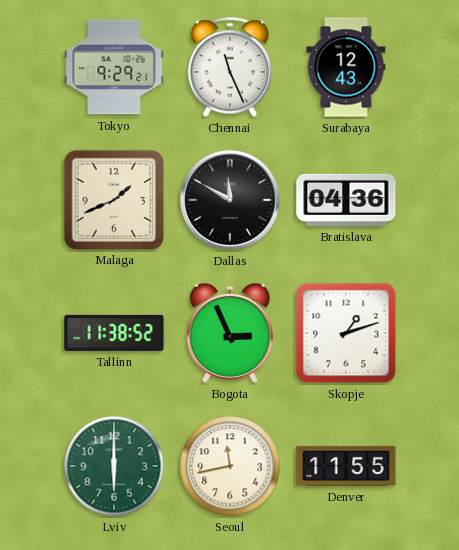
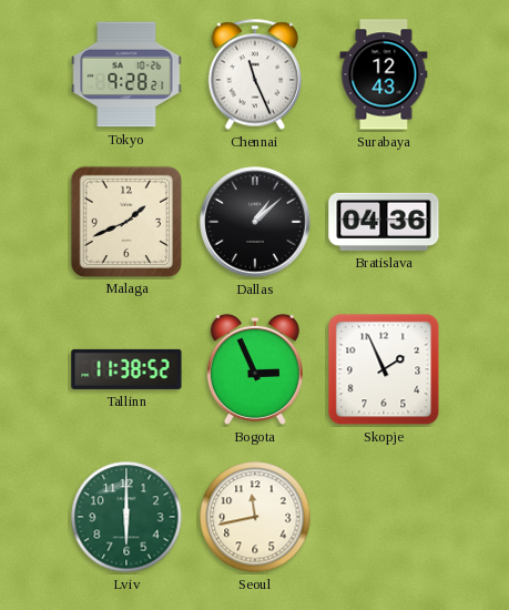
Tokyo: 9:29 -> 9:28 (126, 74)
Dallas: 11:50 -> 1:08 (255, 222)
Skopje: 1:12 -> 1:56 (384, 369)
Denver: 11:55 -> none (346, 466)
